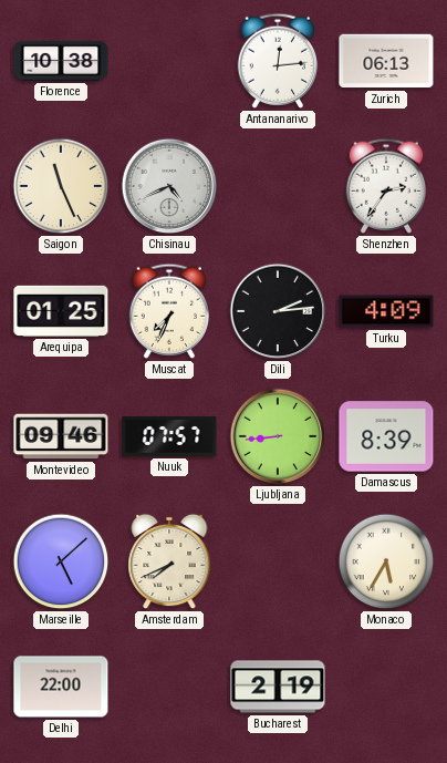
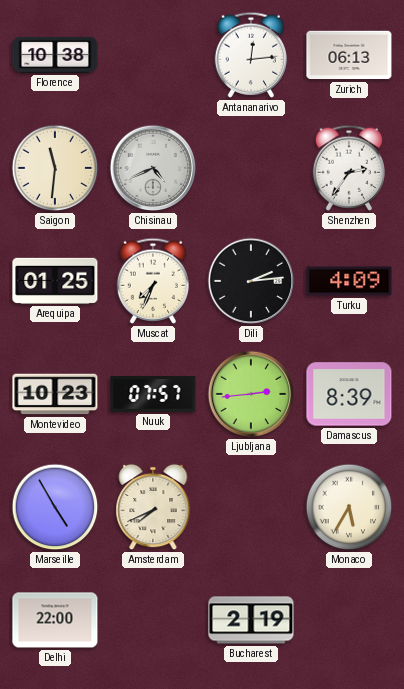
Saigon: 11:26 -> 11:31 (55, 168)
Montevideo: 09:46 -> 10:23 (55, 394)
Ljubljana: 8:44 -> 2:44 (251, 394)
Marseille: 5:08 -> 4:55 (55, 507)
